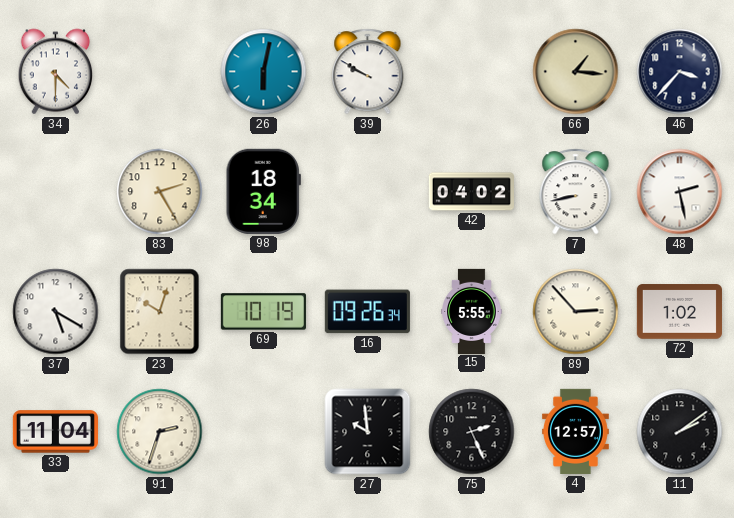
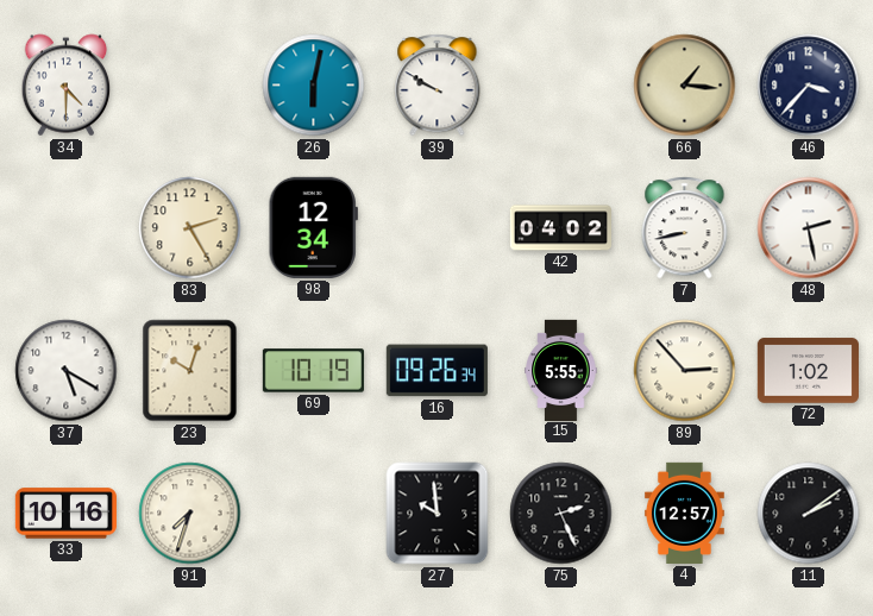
98: 18:34 -> 12:34 (313, 227)
33: 11:04 -> 10:16 (65, 514)
91: 2:33 -> 7:33 (190, 514)
